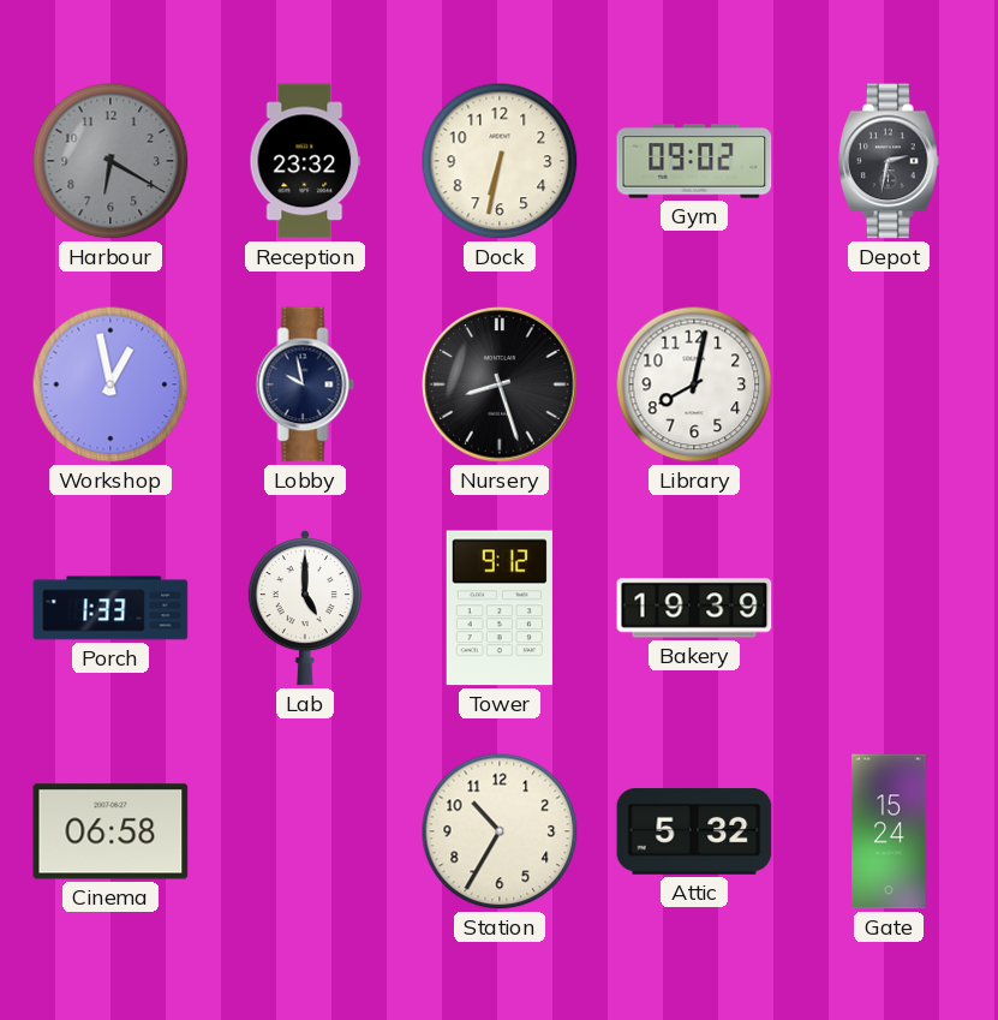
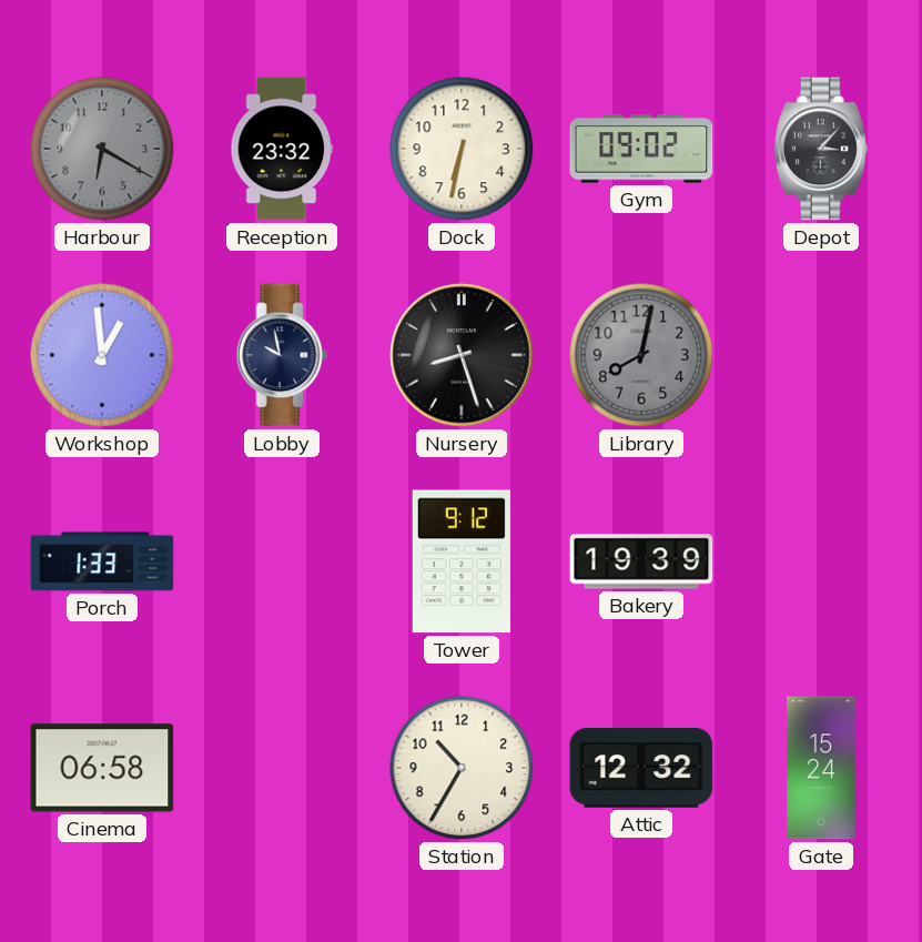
Depot: 2:32 -> 3:07 (822, 149)
Workshop: 12:58 -> 12:59 (102, 355)
Library dial: white -> grey (641, 355)
Lab: 5:00 -> none (305, 608)
Attic: 5:32 -> 12:32 (641, 768)
